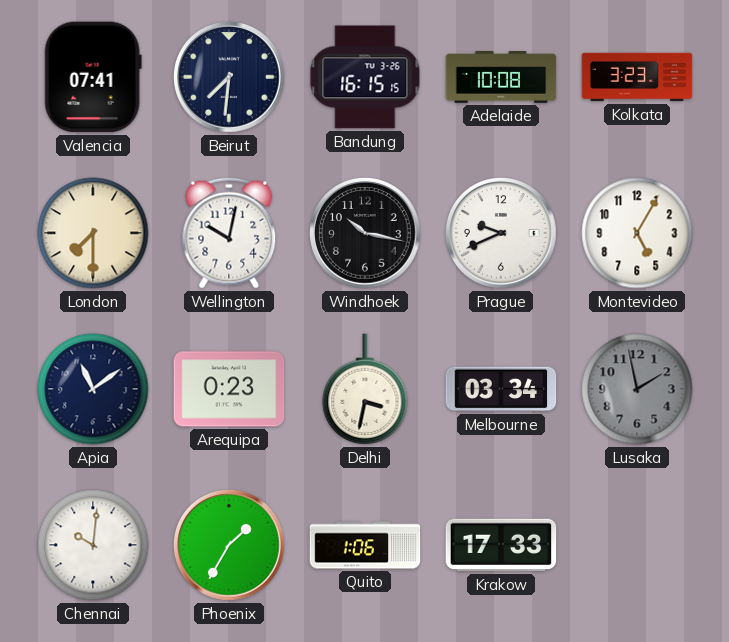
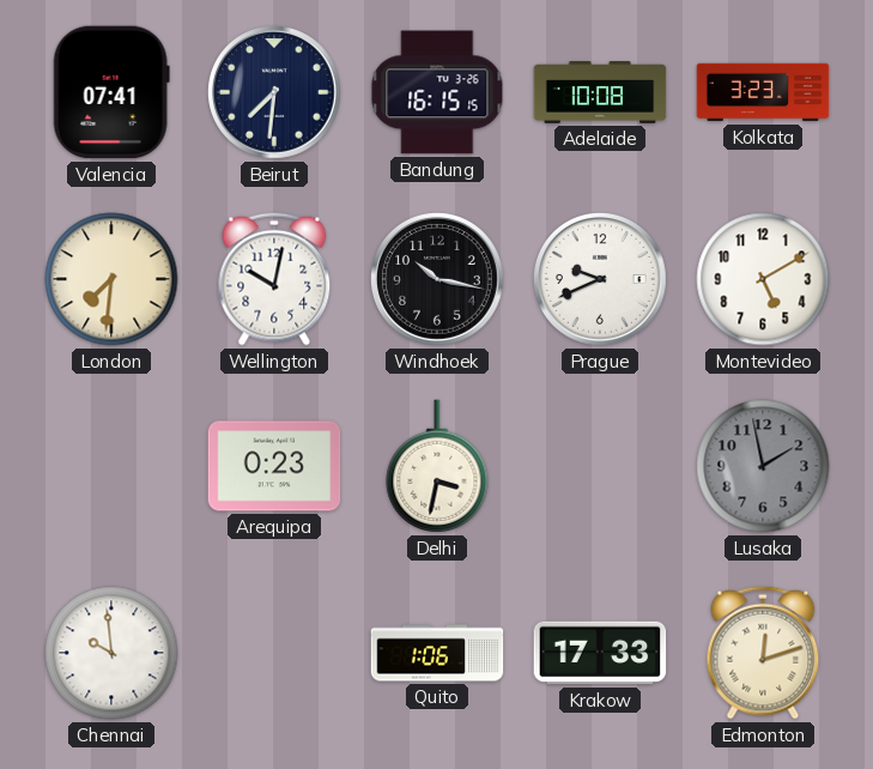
London: 7:30 -> 7:31 (111, 279)
Montevideo: 5:05 -> 5:10 (763, 279)
Apia: 11:09 -> none (93, 389)
Melbourne: 03:34 -> none (501, 389)
Chennai: 10:01 -> 9:59 (111, 653)
Phoenix: 1:35 -> none (230, 546)
Edmonton: none -> 12:12 (763, 653)
